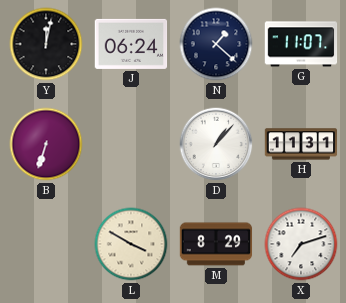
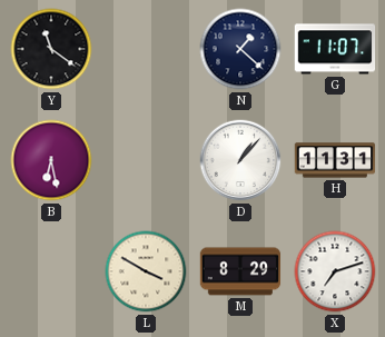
Y: 12:02 -> 11:21 (51, 49)
J: 06:24 -> none (131, 44)
B: 6:33 -> 6:28 (51, 160)
